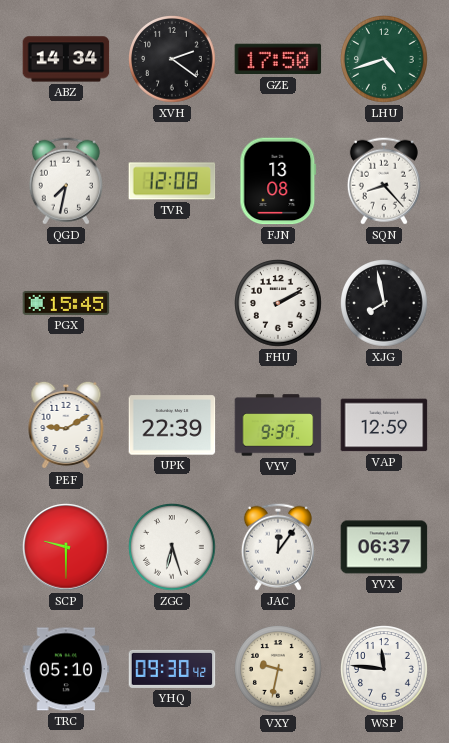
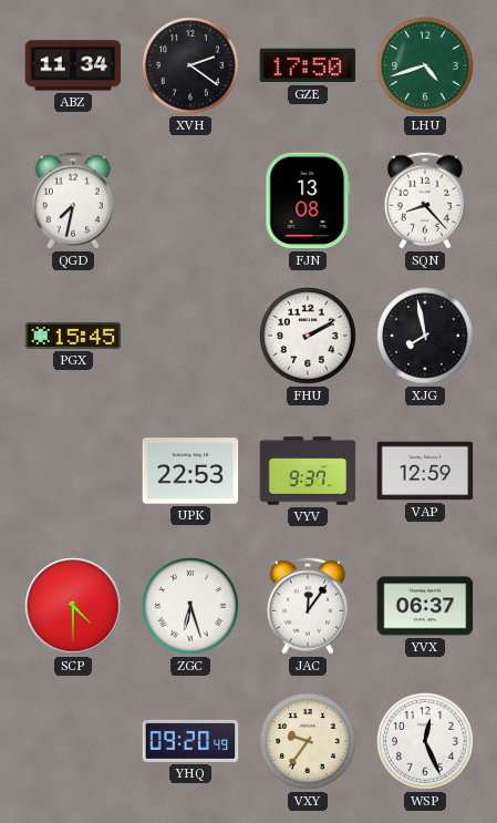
ABZ: 14:34 -> 11:34 (73, 65)
TVR: 12:08 -> none (172, 181)
PEF: 9:10 -> none (66, 425)
UPK: 22:39 -> 22:53 (190, 471)
SCP: 9:30 -> 4:30 (73, 606)
TRC: 05:10 -> none (66, 669)
YHQ: 09:30 -> 09:20 (190, 741)
VXY: 9:32 -> 9:36 (309, 742)
WSP: 11:46 -> 12:26 (426, 742)
